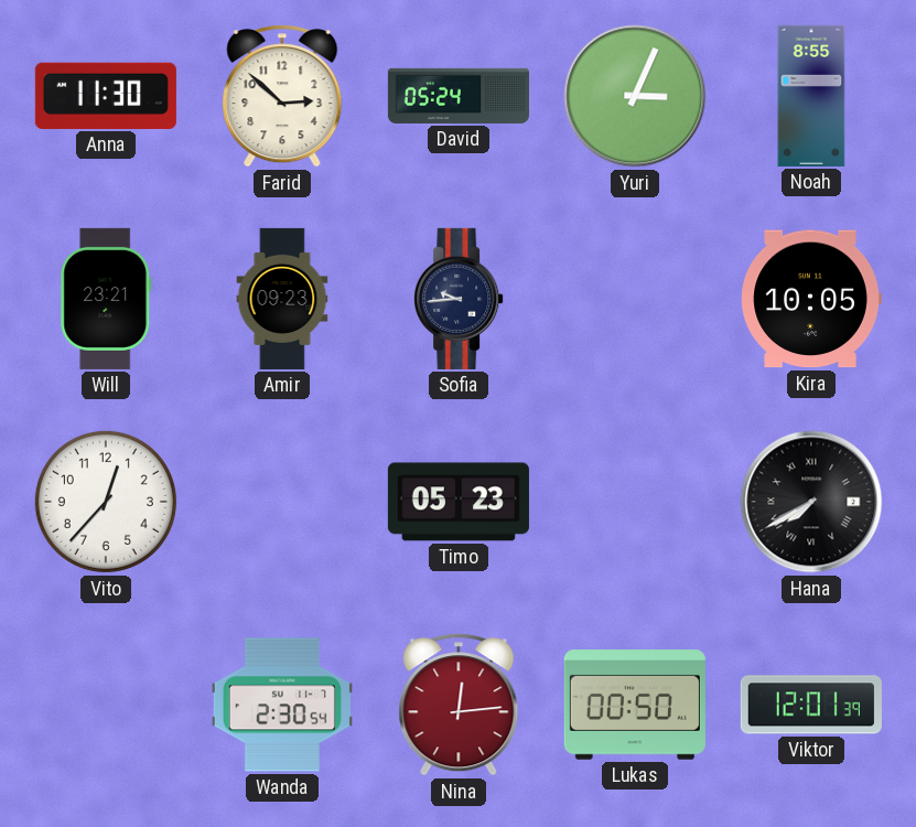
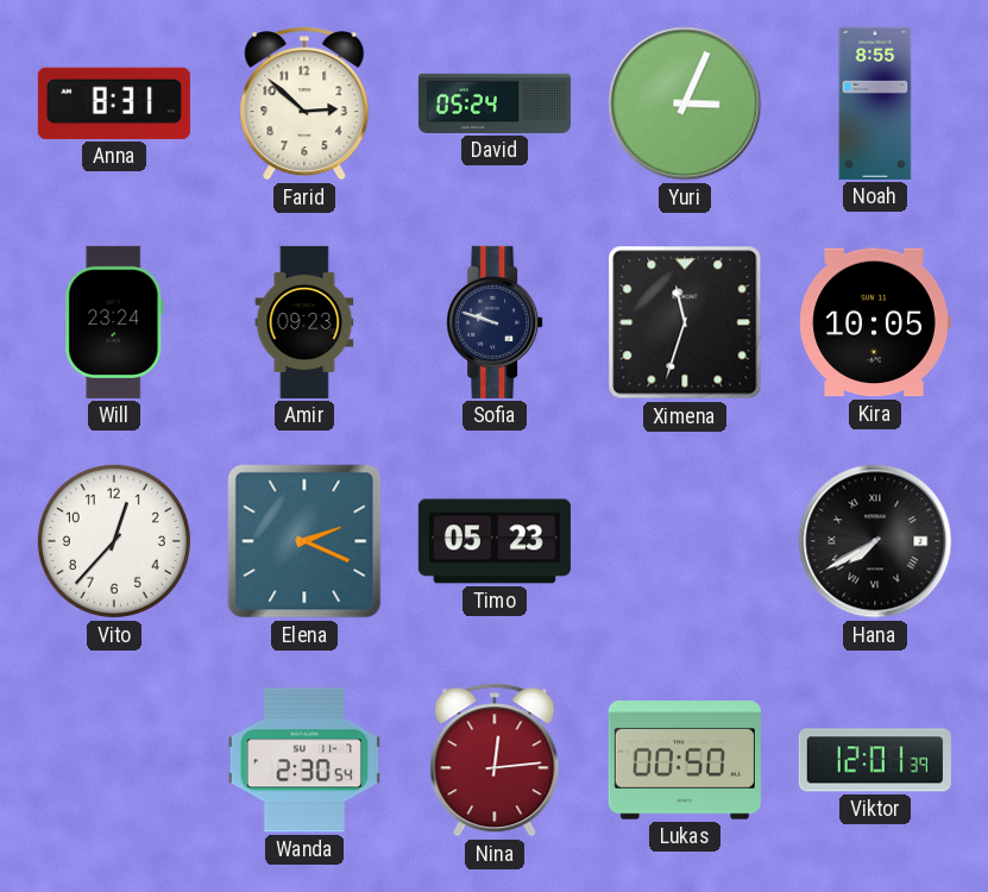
Anna: 11:30 -> 8:31 (114, 103)
Will: 23:21 -> 23:24 (114, 322)
Sofia: 9:44 -> 9:48 (495, 322)
Ximena: none -> 11:33 (685, 322)
Elena: none -> 2:19 (304, 541)
